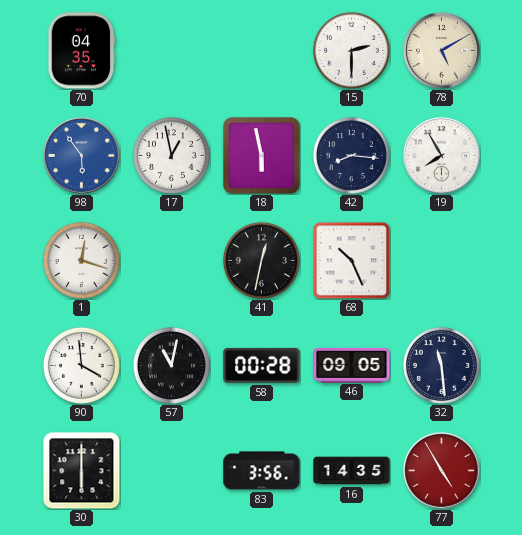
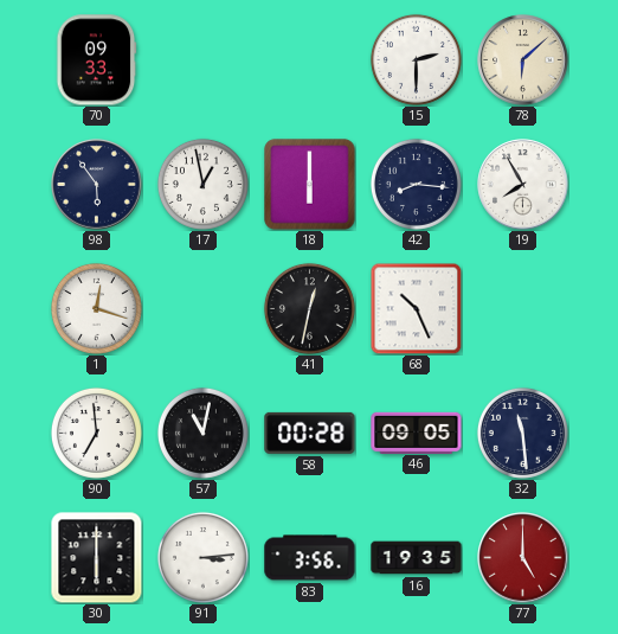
70: 04:35 -> 09:33 (97, 60)
78: 5:10 -> 6:08 (523, 60)
98 dial: blue -> navy (97, 185)
18: 5:58 -> 6:00 (310, 185)
90: 3:59 -> 6:59 (96, 433)
91: none -> 3:14 (202, 557)
16: 14:35 -> 19:35 (417, 558)
77: 4:55 -> 5:00 (523, 558)
